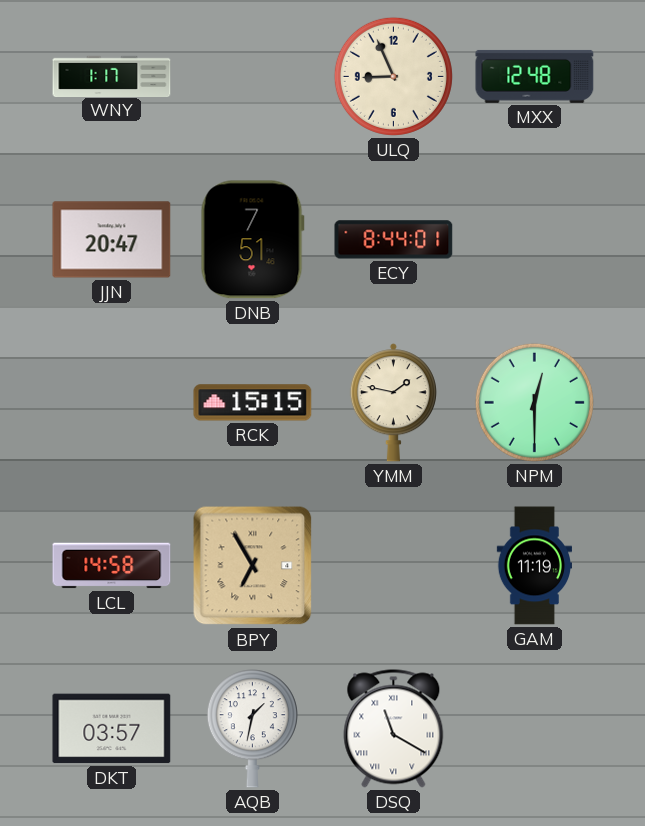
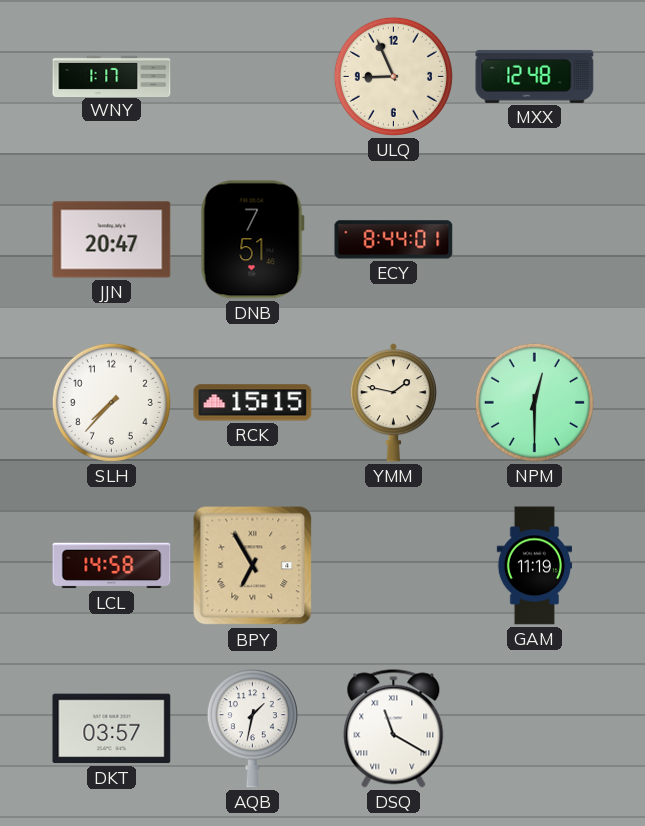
SLH: none -> 7:37 (111, 402)
